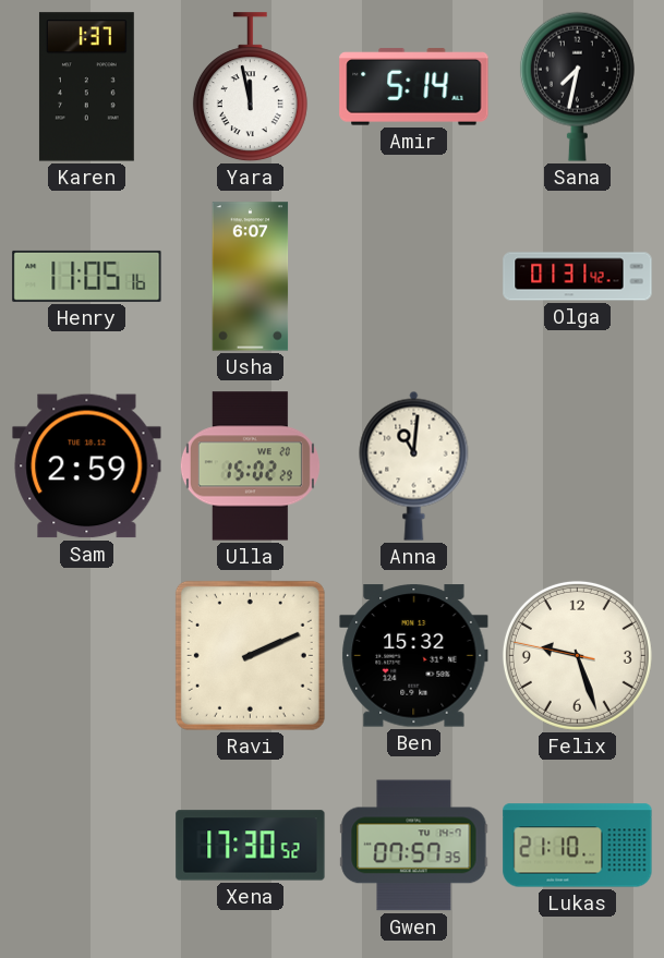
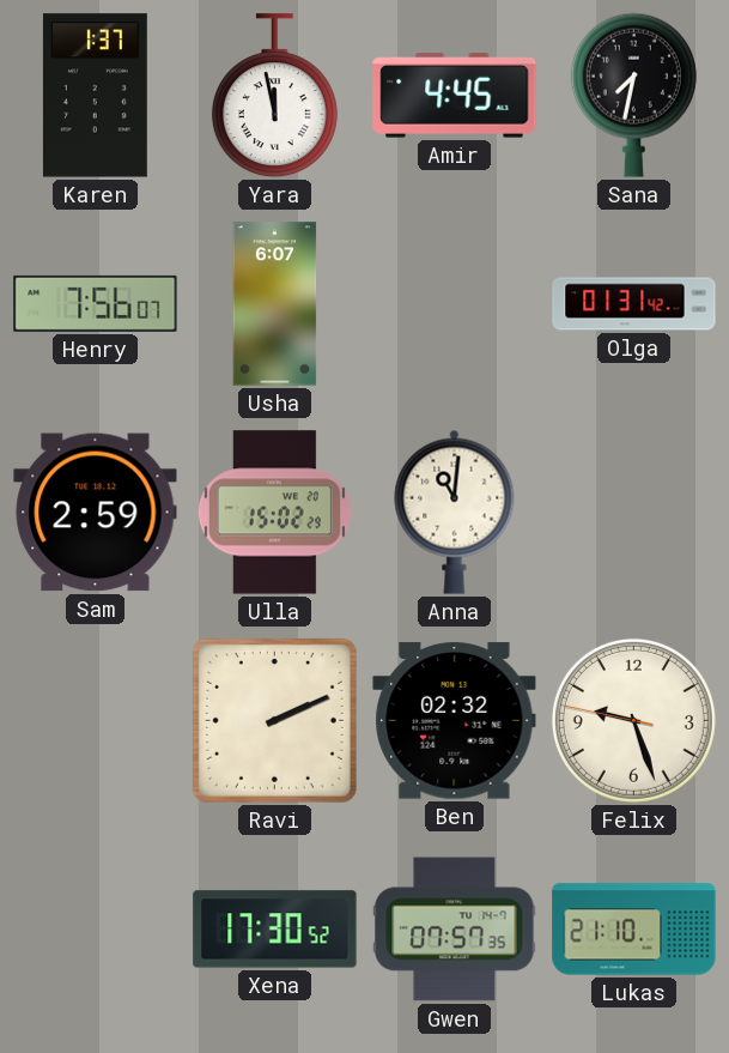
Amir: 5:14 -> 4:45 (455, 96)
Henry: 11:05 -> 7:56 (96, 303)
Ben: 15:32 -> 02:32 (455, 721)
